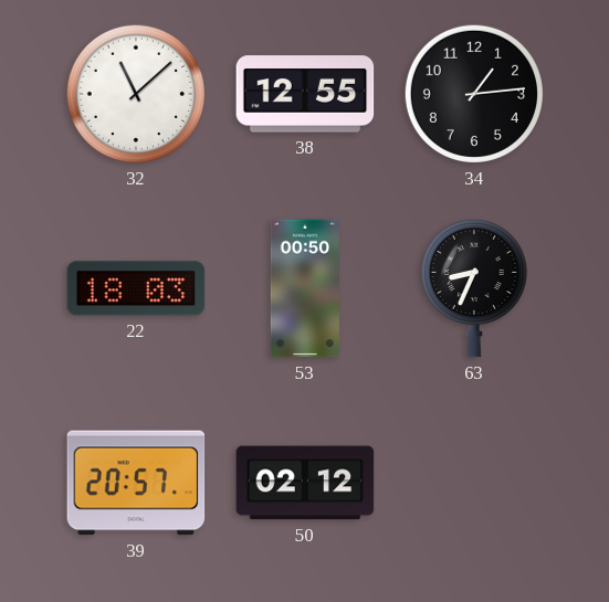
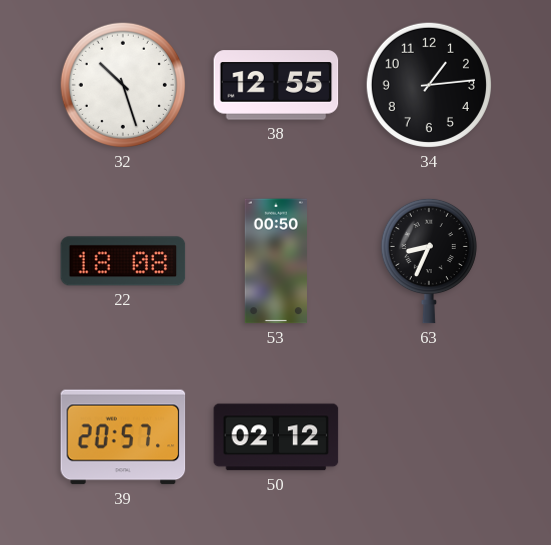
32: 11:08 -> 10:27 (123, 85)
22: 18:03 -> 18:08 (123, 261)
